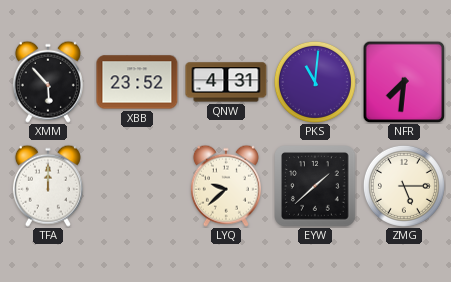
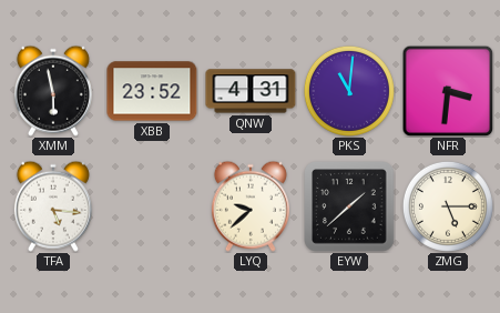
XMM: 5:53 -> 5:58 (53, 91)
NFR: 7:31 -> 3:31 (448, 91)
TFA: 12:00 -> 5:16 (53, 206)
